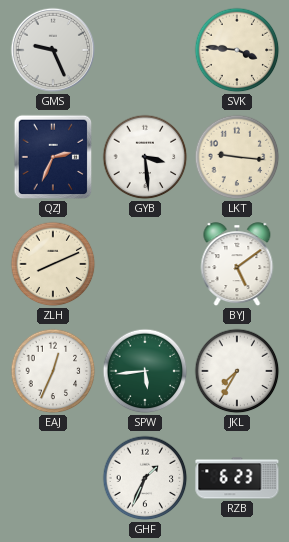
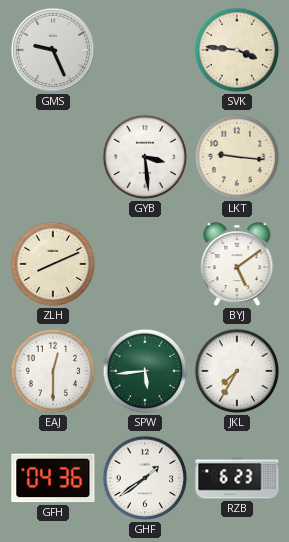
QZJ: 2:34 -> none (53, 157)
EAJ: 12:34 -> 12:30 (53, 371)
GFH: none -> 04:36 (53, 478)
GHF: 1:34 -> 1:39 (145, 478)
